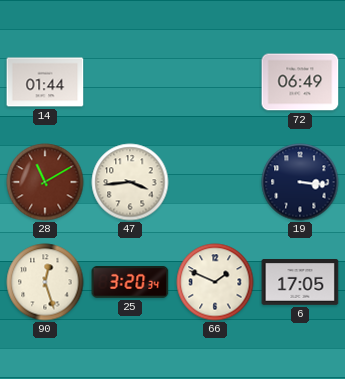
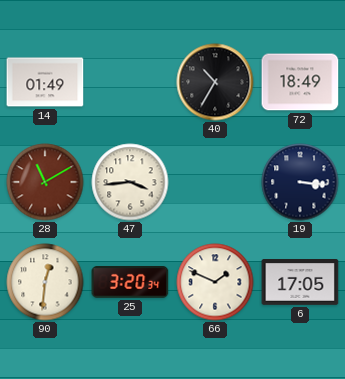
14: 01:44 -> 01:49 (45, 82)
40: none -> 10:35 (215, 82)
72: 06:49 -> 18:49 (300, 82)
90: 12:27 -> 12:31 (45, 282)
